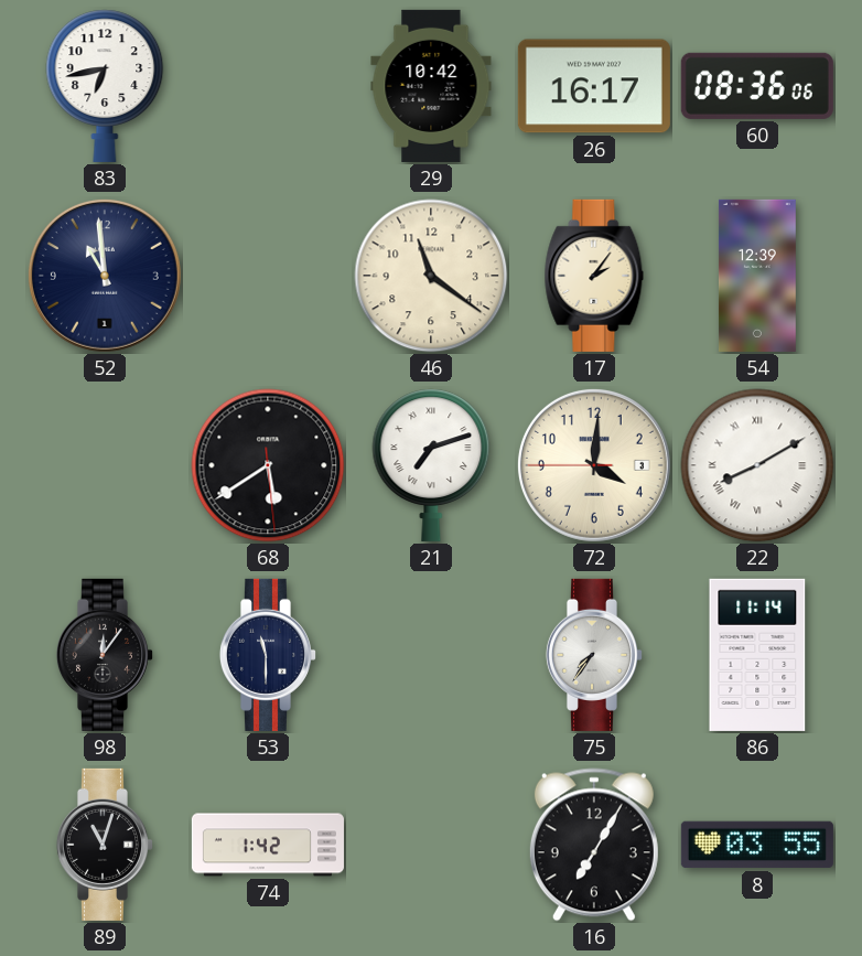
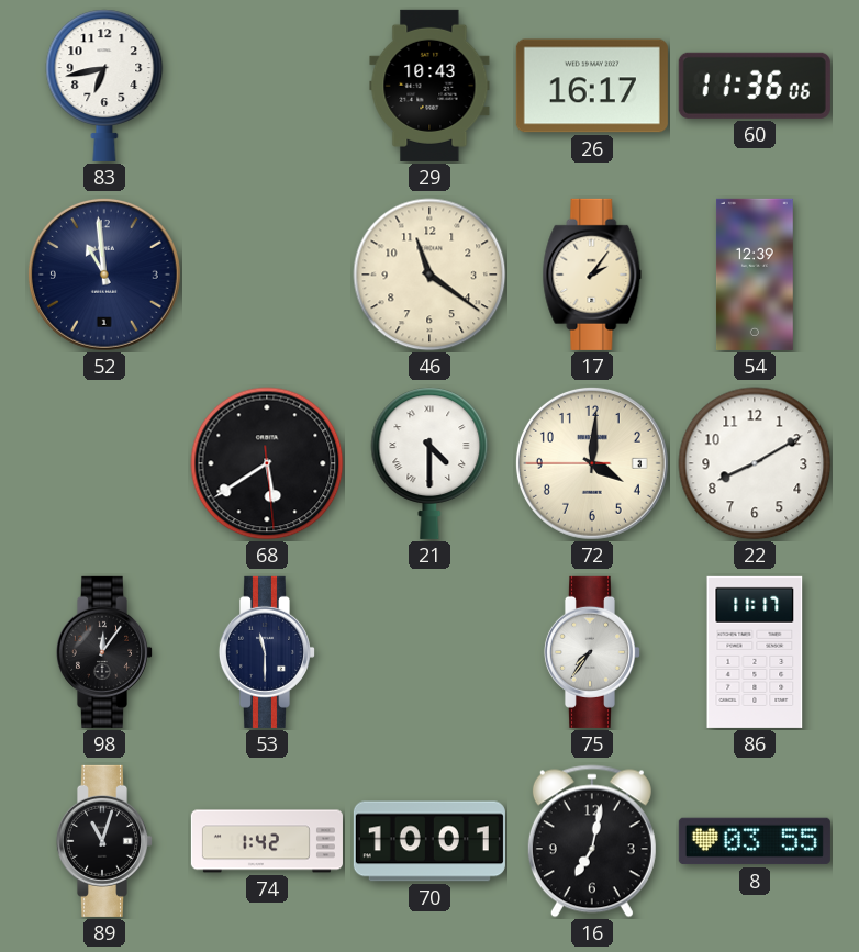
29: 10:42 -> 10:43 (430, 86)
60: 08:36 -> 11:36 (755, 86)
21: 7:12 -> 4:30 (430, 463)
22 numerals: Roman -> Arabic (755, 463)
86: 11:14 -> 11:17 (755, 652)
70: none -> 10:01 (430, 841)
16: 7:05 -> 7:02 (592, 841)
